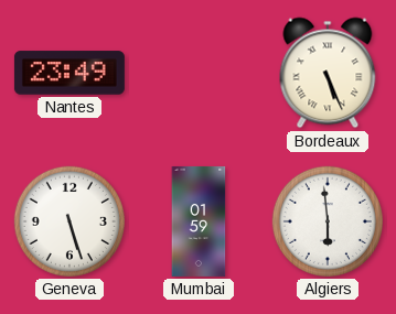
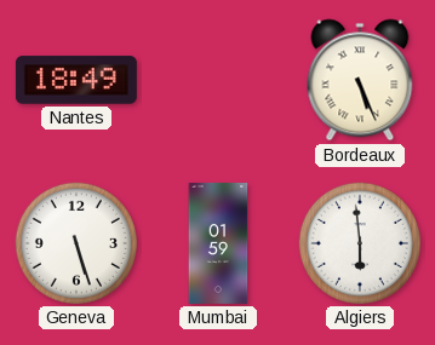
Nantes: 23:49 -> 18:49 (76, 80)
